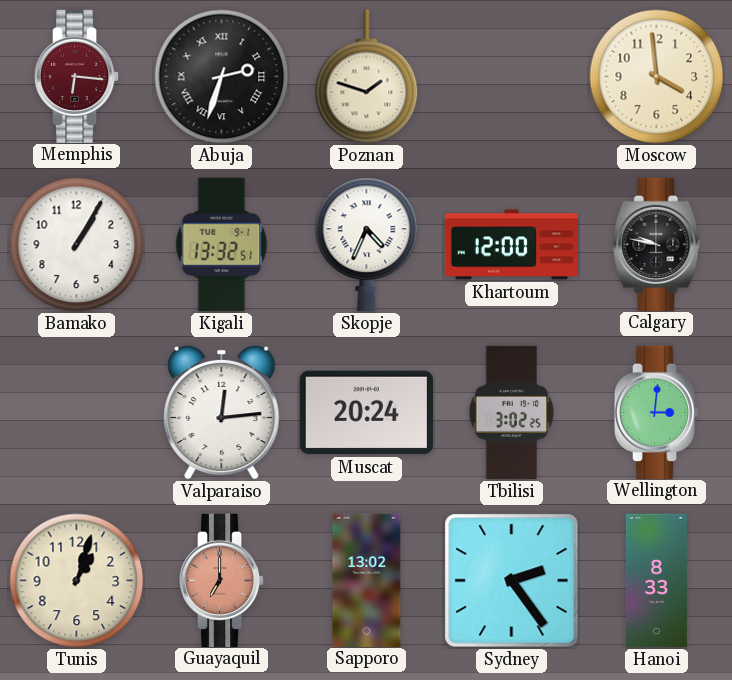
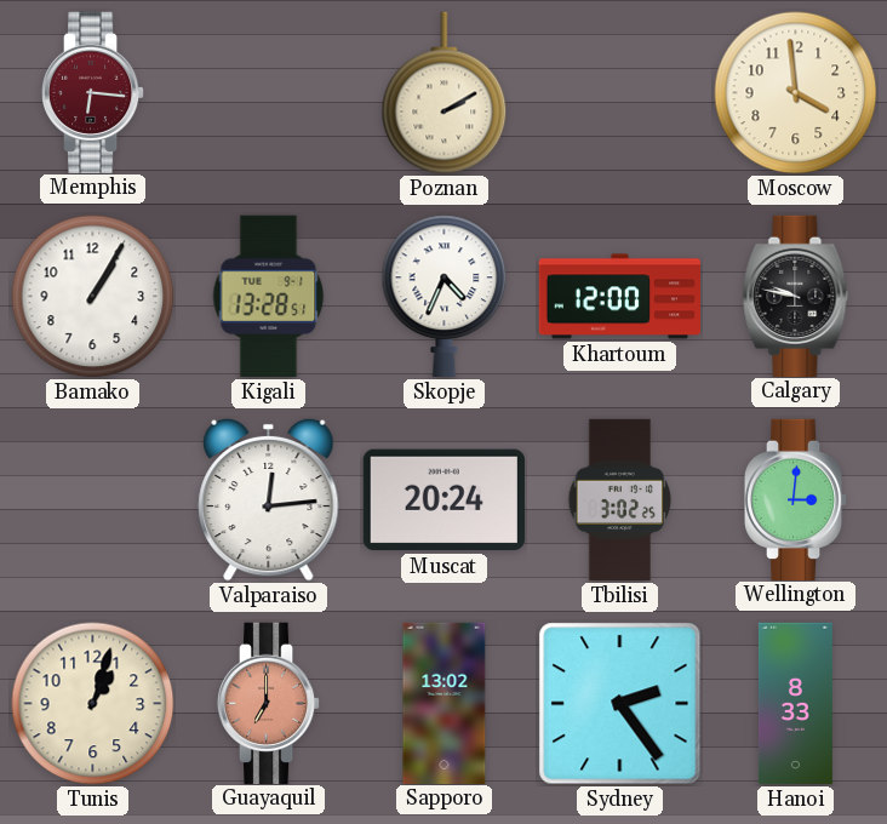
Abuja: 2:33 -> none (222, 77)
Poznan: 1:48 -> 2:10 (445, 93)
Kigali: 13:32 -> 13:28 (269, 296)
